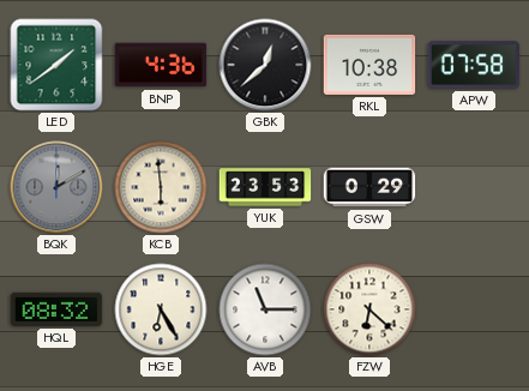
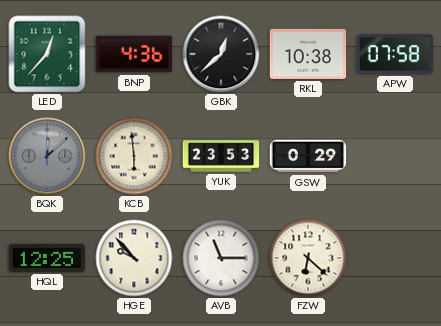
LED: 1:39 -> 12:37 (47, 54)
BQK: 12:10 -> 12:08 (47, 156)
HQL: 08:32 -> 12:25 (47, 258)
HGE: 6:25 -> 9:53 (134, 258)
